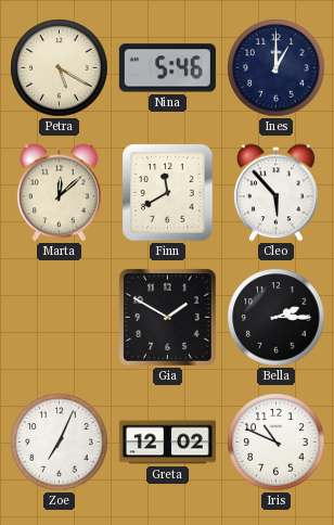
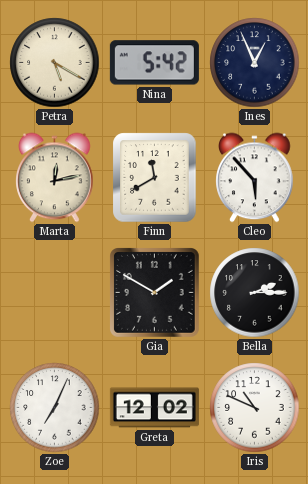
Nina: 5:46 -> 5:42 (154, 63)
Ines: 1:00 -> 12:56 (255, 63)
Marta: 12:08 -> 12:13 (55, 178)
